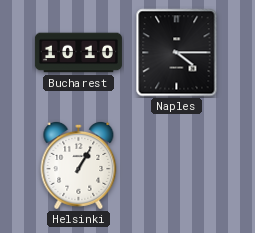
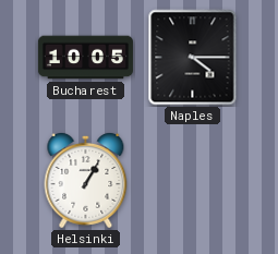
Bucharest: 10:10 -> 10:05 (85, 58)
